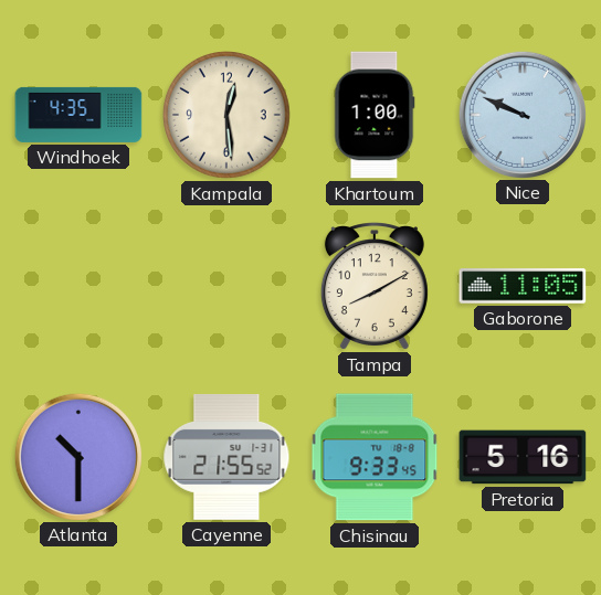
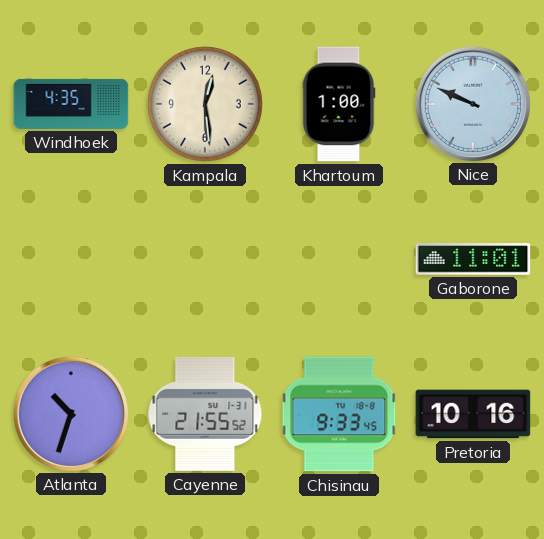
Tampa: 8:10 -> none (375, 286)
Gaborone: 11:05 -> 11:01 (473, 259)
Atlanta: 10:30 -> 10:33 (70, 413)
Pretoria: 5:16 -> 10:16 (473, 414)
